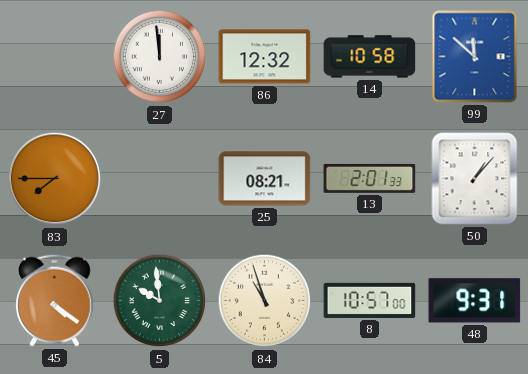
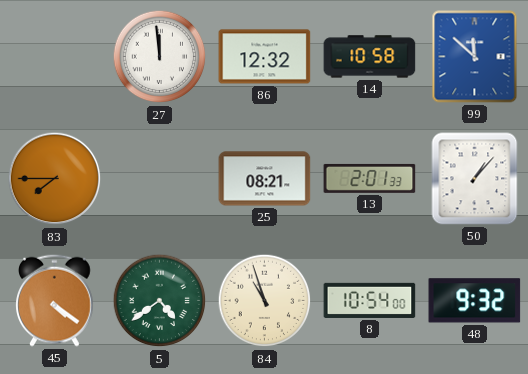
5: 9:59 -> 4:39 (160, 301)
8: 10:57 -> 10:54 (370, 300)
48: 9:31 -> 9:32 (475, 301)
